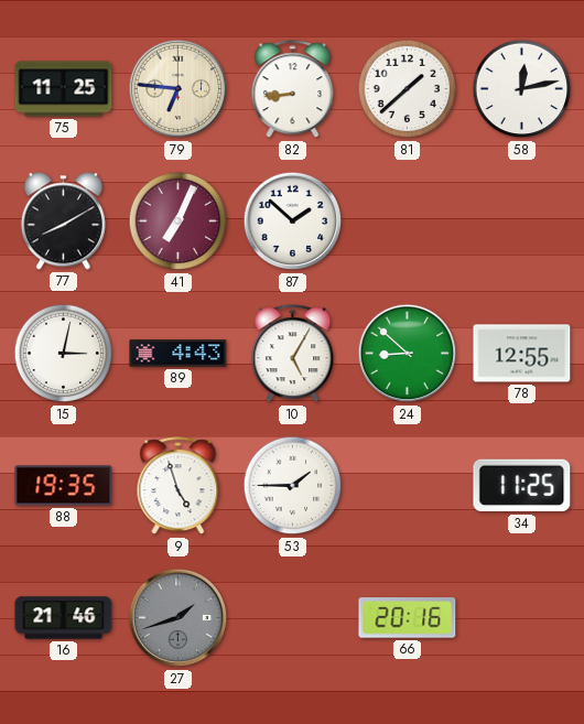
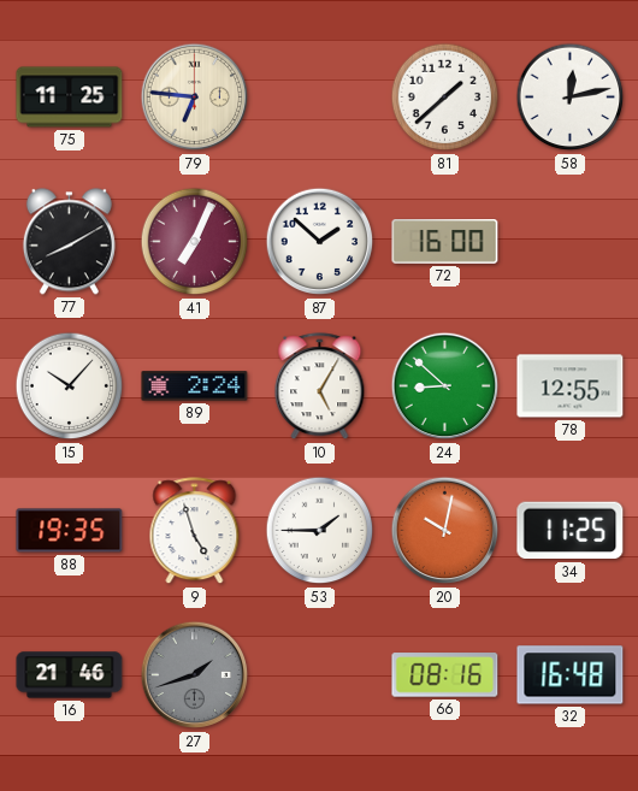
82: 8:44 -> none (293, 89)
72: none -> 16:00 (445, 242)
15: 3:02 -> 10:07 (70, 386)
89: 4:43 -> 2:24 (195, 386)
20: none -> 10:02 (445, 531)
66: 20:16 -> 08:16 (445, 675)
32: none -> 16:48 (571, 675)
